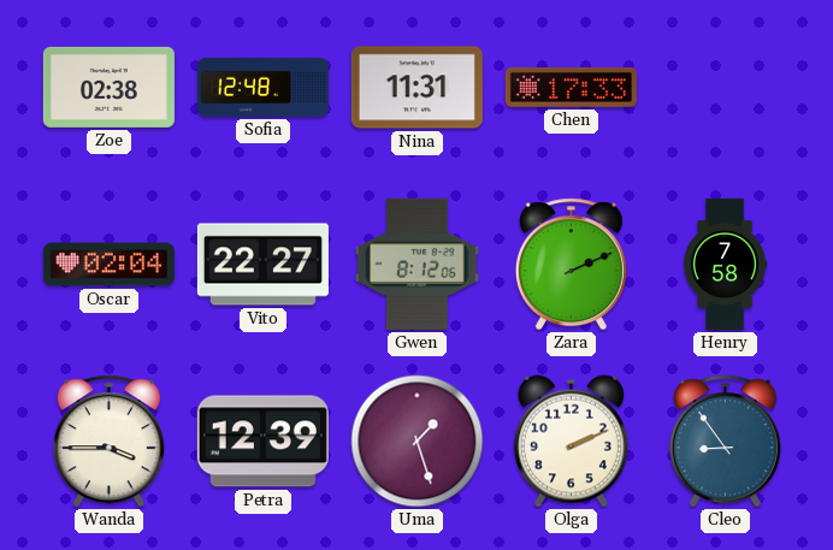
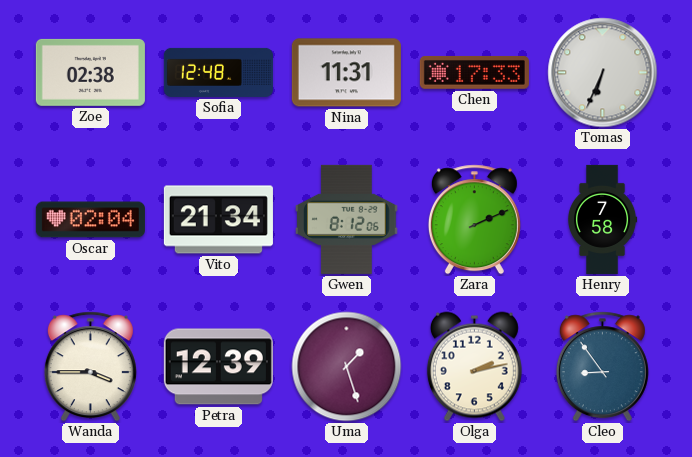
Tomas: none -> 6:34 (603, 73)
Vito: 22:27 -> 21:34 (218, 220)
Olga: 2:11 -> 2:13 (474, 367)
